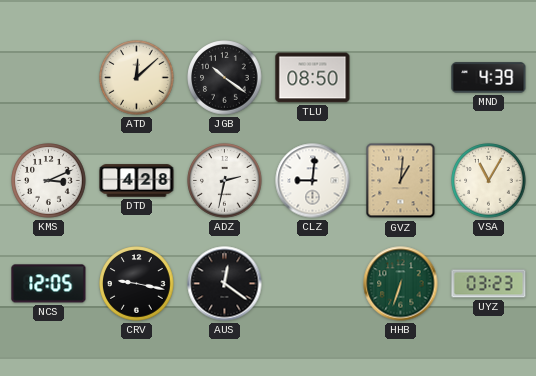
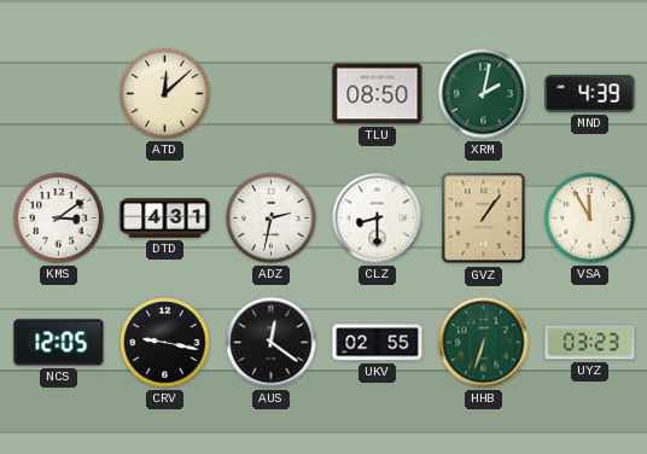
JGB: 10:21 -> none (225, 78)
XRM: none -> 2:02 (484, 94)
KMS: 3:11 -> 3:09 (59, 219)
DTD: 4:28 -> 4:31 (165, 219)
CLZ: 9:01 -> 8:30 (378, 219)
GVZ: 1:01 -> 1:06 (484, 219)
VSA: 11:05 -> 11:55 (590, 219)
UKV: none -> 02:55 (378, 343)
